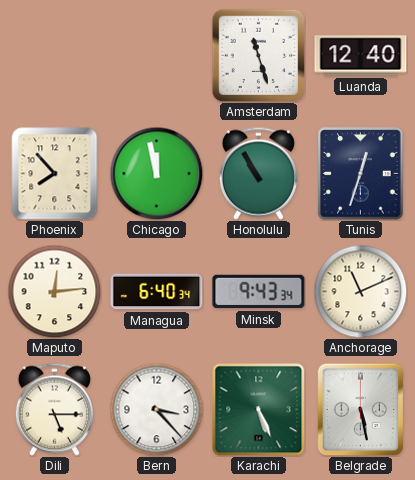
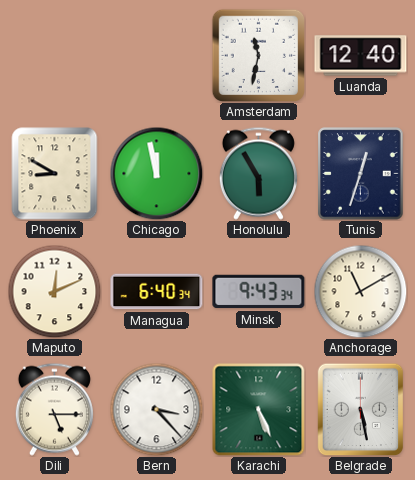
Amsterdam: 11:27 -> 11:32 (258, 55)
Phoenix: 7:53 -> 8:50 (55, 174)
Honolulu: 10:55 -> 5:55 (258, 173)
Maputo: 12:14 -> 12:11 (54, 291)
Anchorage: 11:11 -> 11:10 (360, 291)
